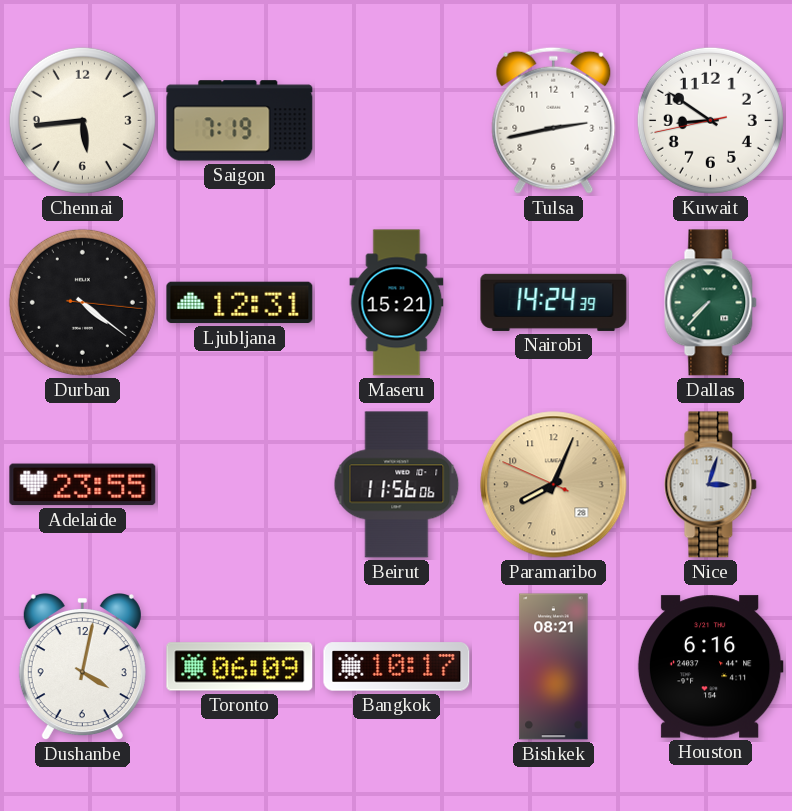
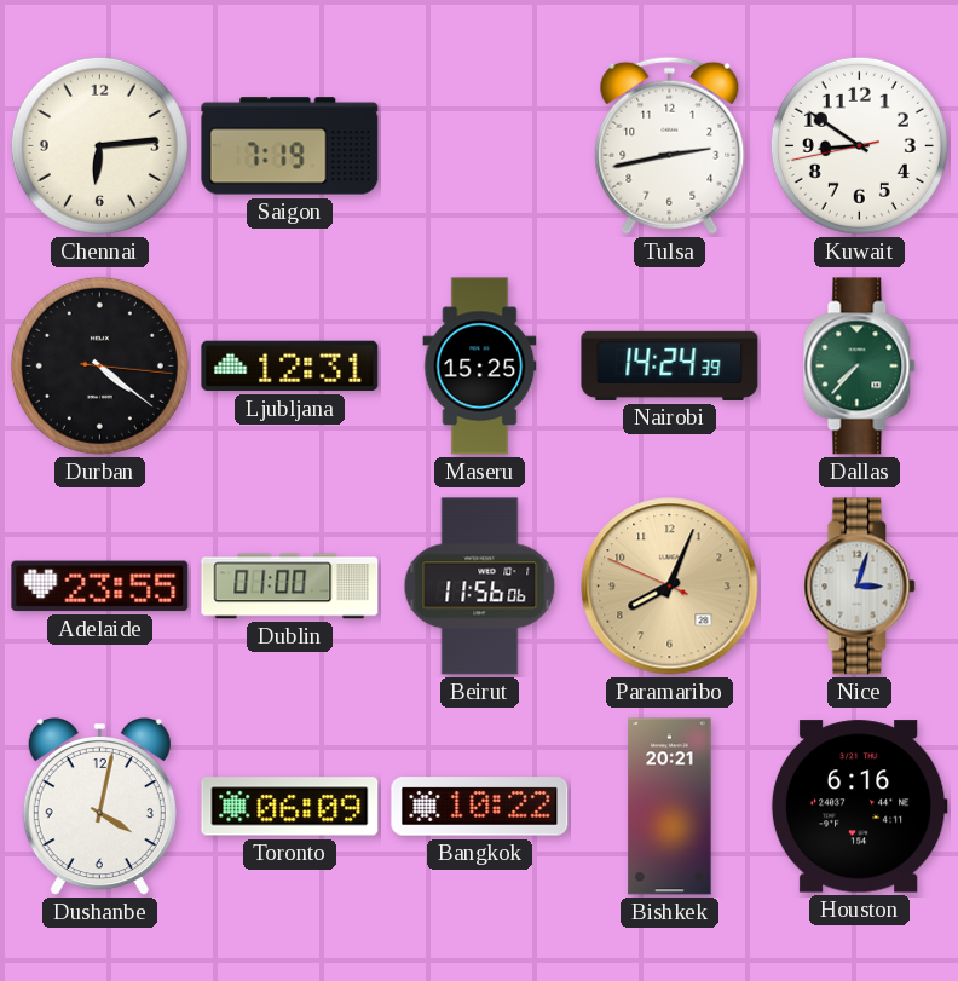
Chennai: 5:44 -> 6:14 (99, 145)
Maseru: 15:21 -> 15:25 (480, 367)
Dublin: none -> 01:00 (290, 587)
Bangkok: 10:17 -> 10:22 (480, 807)
Bishkek: 08:21 -> 20:21 (670, 807)
